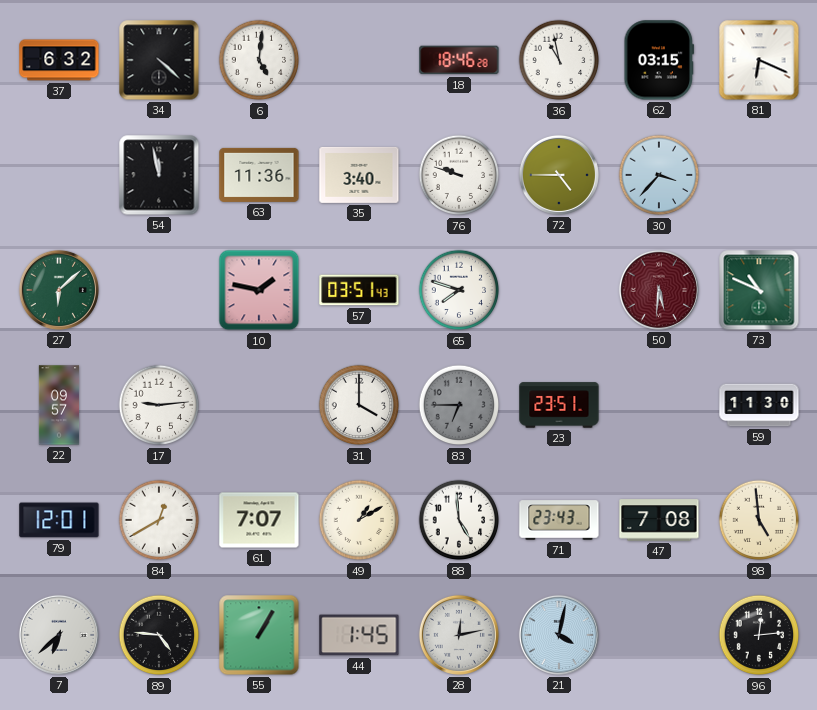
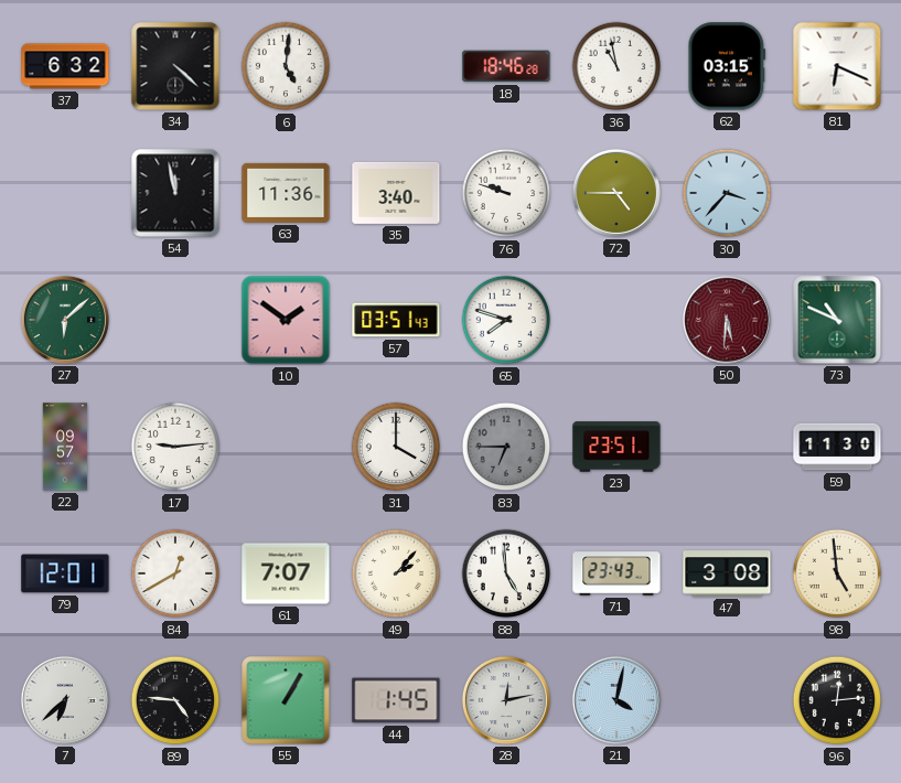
10: 1:47 -> 1:51 (286, 320)
49: 1:10 -> 2:07 (396, 573)
47: 7:08 -> 3:08 (727, 573)
